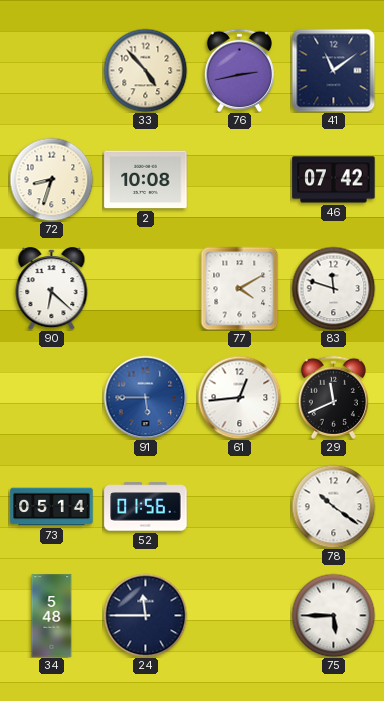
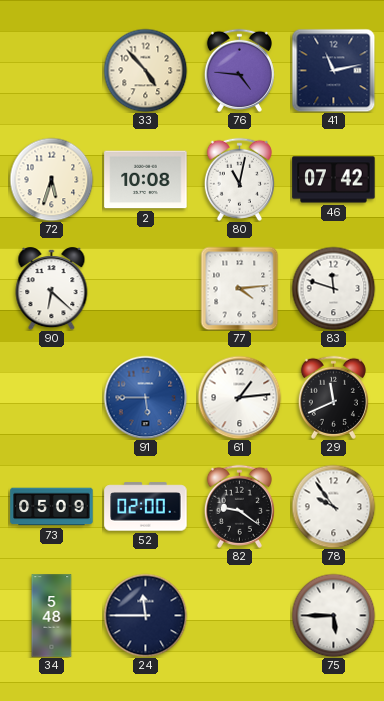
76: 2:43 -> 4:46 (239, 70)
41: 11:09 -> 11:13 (333, 70)
72: 8:33 -> 5:33 (51, 179)
80: none -> 11:02 (239, 179)
77: 4:10 -> 4:14 (240, 288)
61: 12:44 -> 1:14 (239, 397)
73: 05:14 -> 05:09 (52, 507)
52: 01:56 -> 02:00 (146, 507)
82: none -> 9:21 (239, 506)
78: 10:21 -> 9:54 (333, 506)
